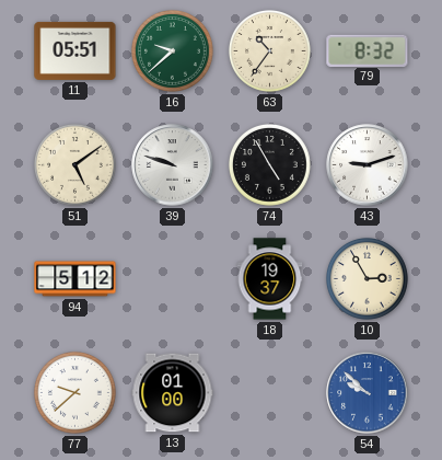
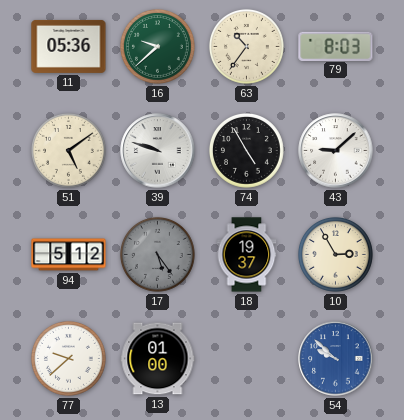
11: 05:51 -> 05:36 (69, 46)
79: 8:32 -> 8:03 (336, 46)
43: 9:12 -> 9:08 (336, 151)
17: none -> 5:24 (157, 255)
